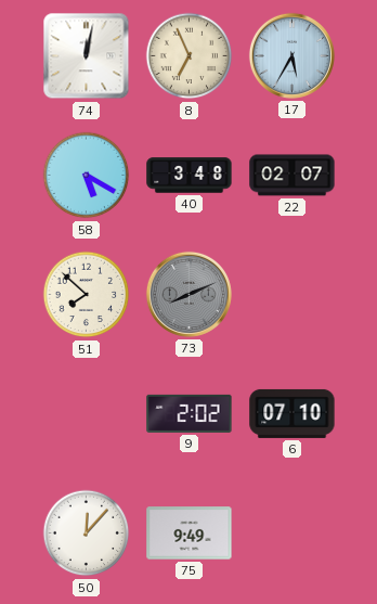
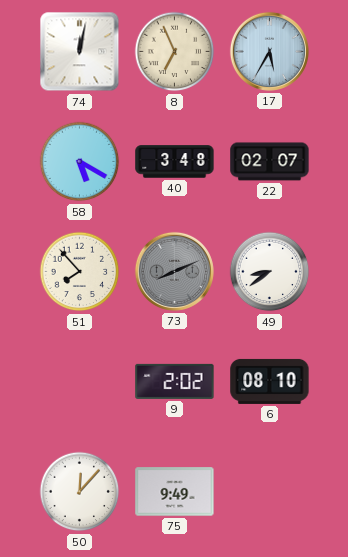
51: 7:52 -> 7:53 (80, 272)
49: none -> 8:39 (270, 272)
6: 07:10 -> 08:10 (270, 381)
